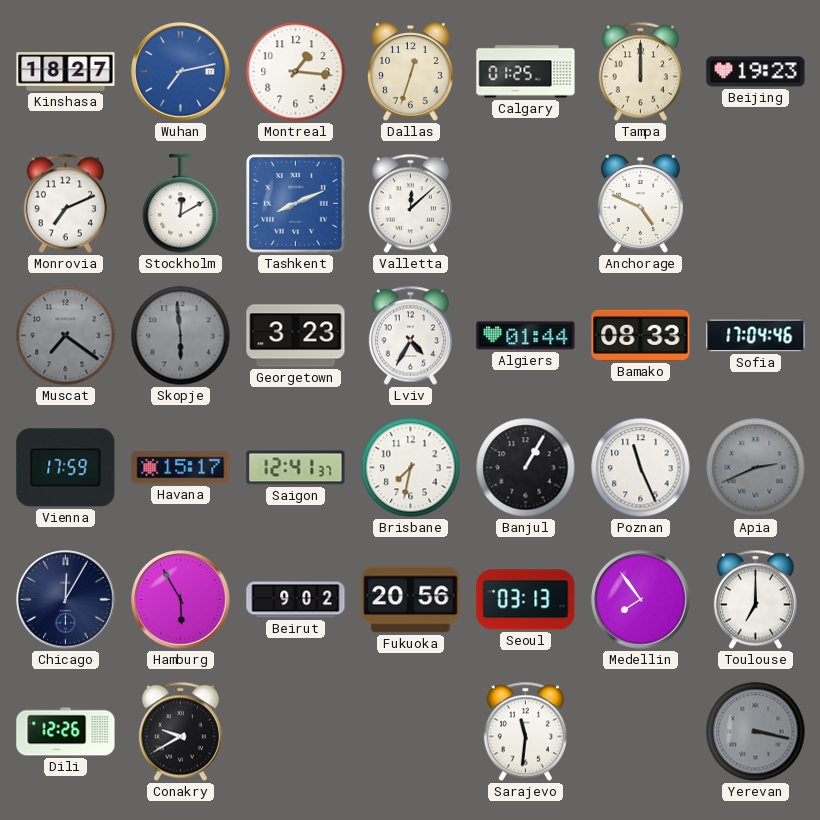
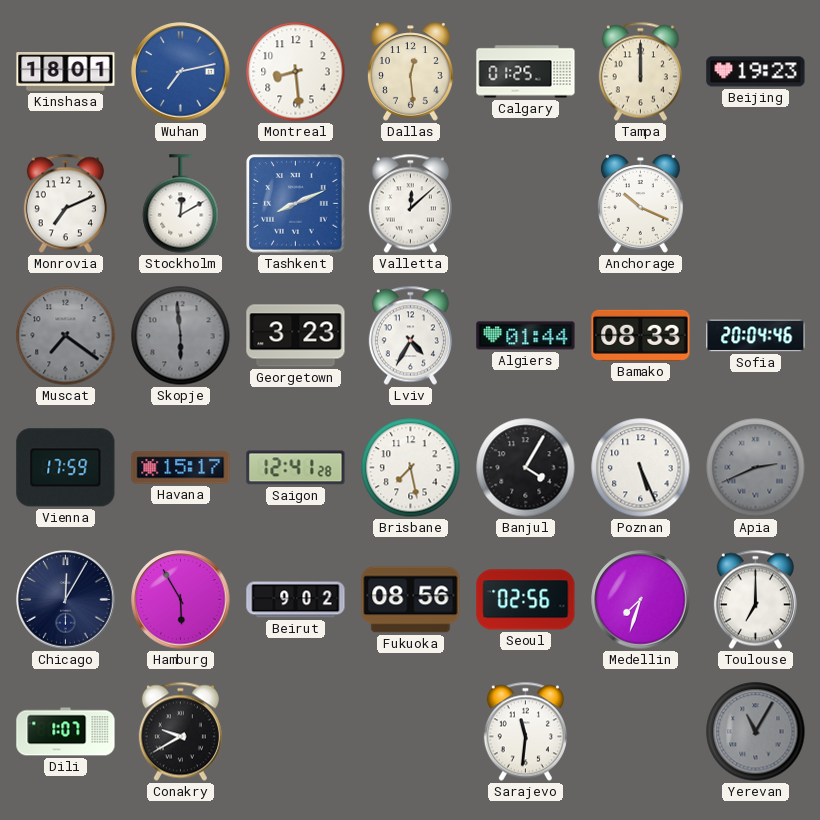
Kinshasa: 18:27 -> 18:01 (66, 72)
Montreal: 1:16 -> 8:29 (296, 72)
Dallas: 12:33 -> 12:29 (411, 72)
Anchorage: 4:49 -> 10:19 (641, 204)
Sofia: 17:04 -> 20:04 (756, 336)
Saigon: 12:41:37 -> 12:41:28 (296, 468)
Brisbane: 7:32 -> 7:28 (411, 468)
Banjul: 1:05 -> 4:05 (526, 468)
Poznan: 11:26 -> 5:26 (641, 468)
Fukuoka: 20:56 -> 08:56 (411, 600)
Seoul: 03:13 -> 02:56 (526, 600)
Medellin: 7:54 -> 7:33 (641, 600)
Dili: 12:26 -> 1:07 (66, 732)
Yerevan: 3:17 -> 11:05 (756, 732)
